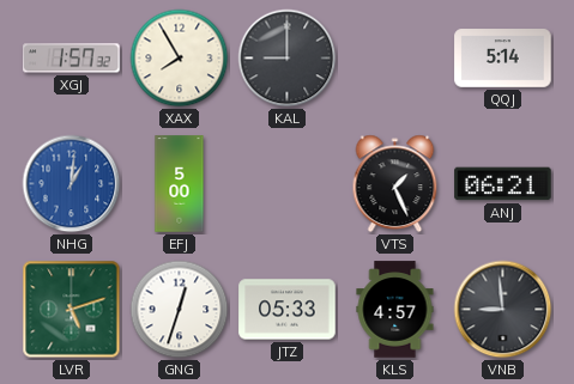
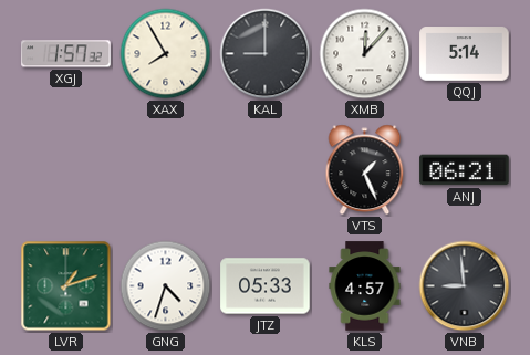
XMB: none -> 12:07 (365, 54)
NHG: 1:01 -> none (72, 184)
EFJ: 5:00 -> none (180, 184)
LVR: 5:12 -> 1:12 (66, 286)
GNG: 12:33 -> 4:33 (166, 286)
